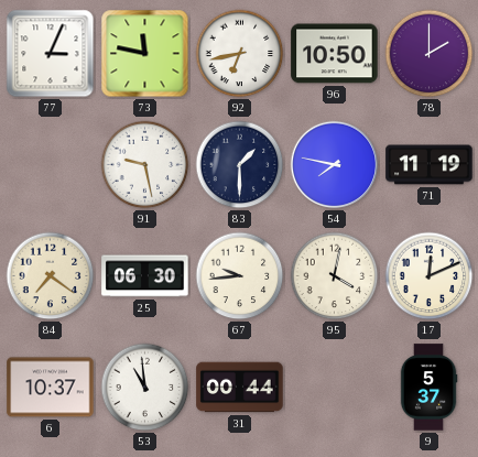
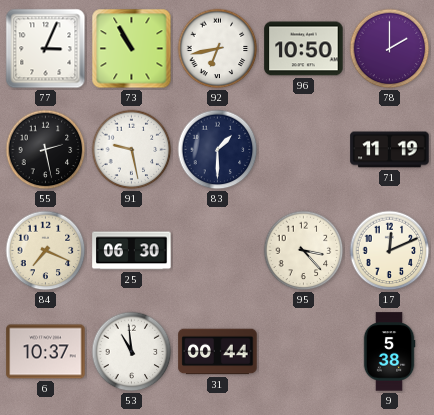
73: 11:47 -> 10:55 (132, 49)
55: none -> 2:28 (46, 150)
54: 7:47 -> none (335, 165)
84: 7:21 -> 7:19 (46, 251)
67: 9:44 -> none (240, 276)
95: 4:02 -> 3:23 (304, 251)
9: 5:37 -> 5:38 (389, 352)
